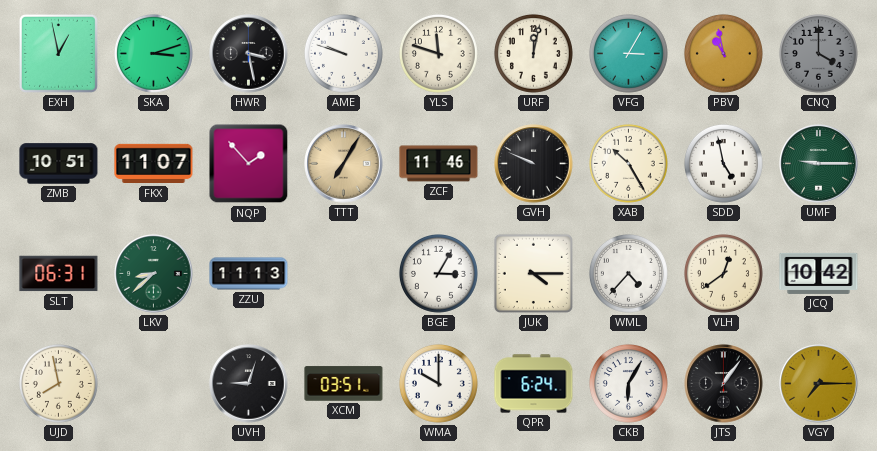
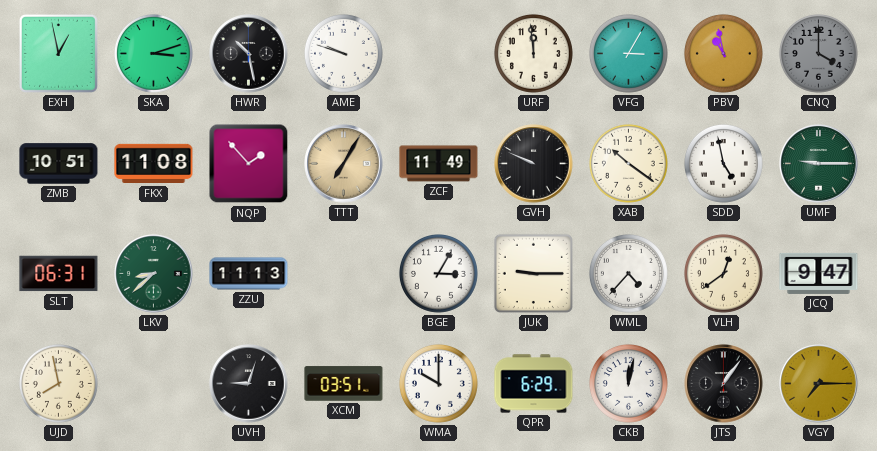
HWR: 3:28 -> 10:28 (249, 54)
YLS: 11:48 -> none (438, 53)
URF: 12:02 -> 11:59 (533, 53)
FKX: 11:07 -> 11:08 (154, 164)
ZCF: 11:46 -> 11:49 (439, 164)
XAB: 10:25 -> 10:21 (628, 163)
JUK: 4:15 -> 9:15 (533, 273)
JCQ: 10:42 -> 9:47 (819, 273)
QPR: 6:24 -> 6:29 (534, 384)
CKB: 6:05 -> 12:02 (628, 383)
